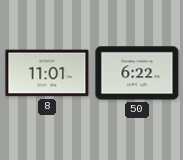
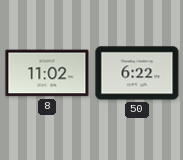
8: 11:01 -> 11:02 (47, 73)
